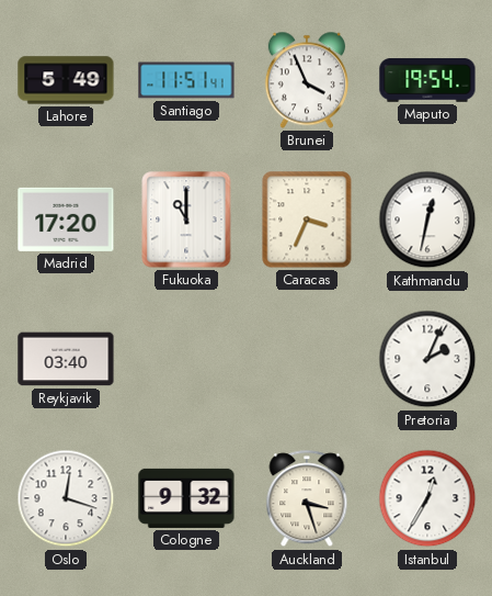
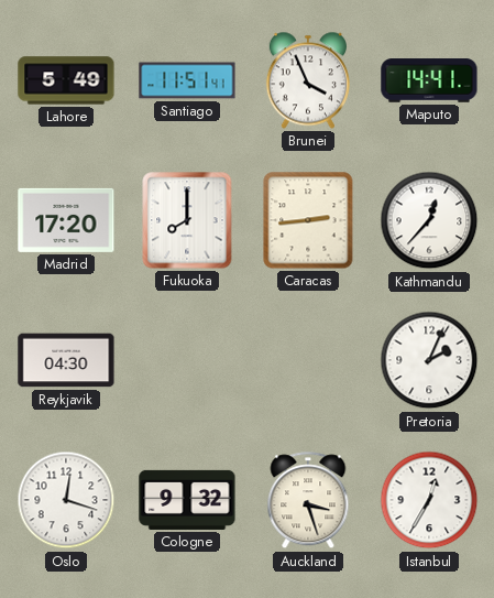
Maputo: 19:54 -> 14:41 (429, 80)
Fukuoka: 11:00 -> 8:00 (187, 220)
Caracas: 3:34 -> 2:44 (308, 220)
Kathmandu: 12:32 -> 12:37 (429, 220)
Reykjavik: 03:40 -> 04:30 (66, 360)
